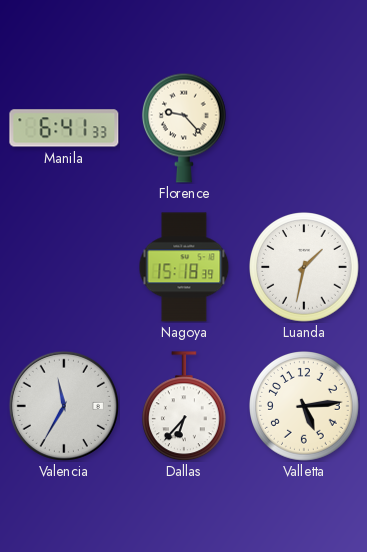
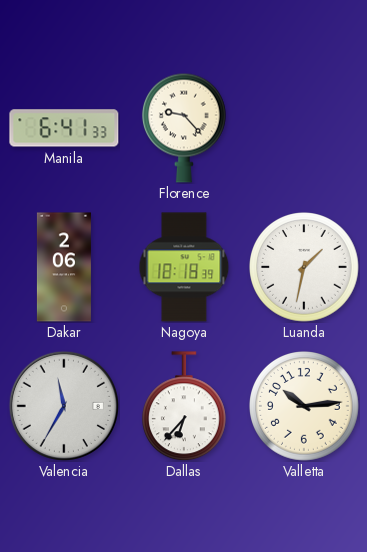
Dakar: none -> 2:06 (64, 267)
Nagoya: 15:18 -> 18:18 (184, 267)
Valletta: 5:14 -> 10:14 (305, 407)
